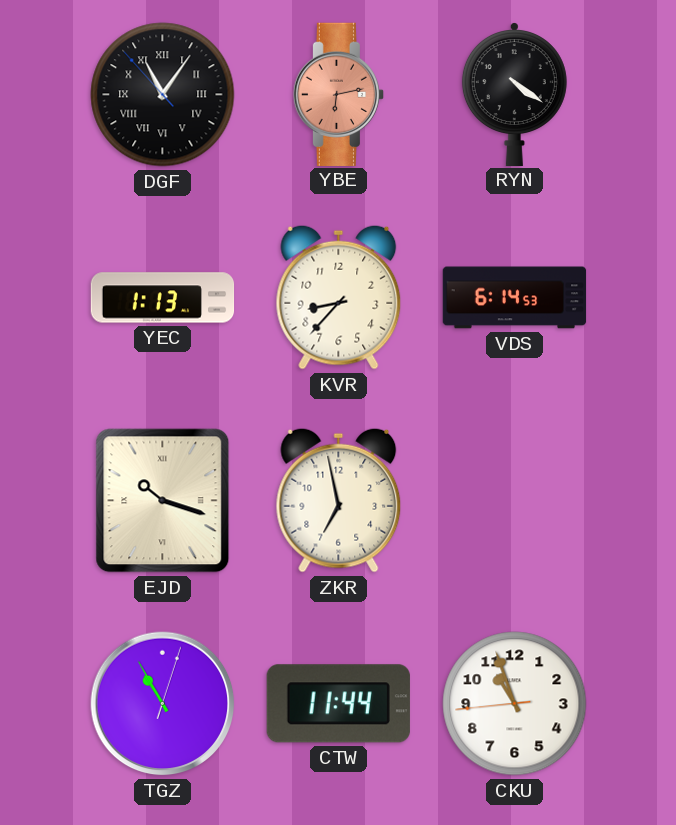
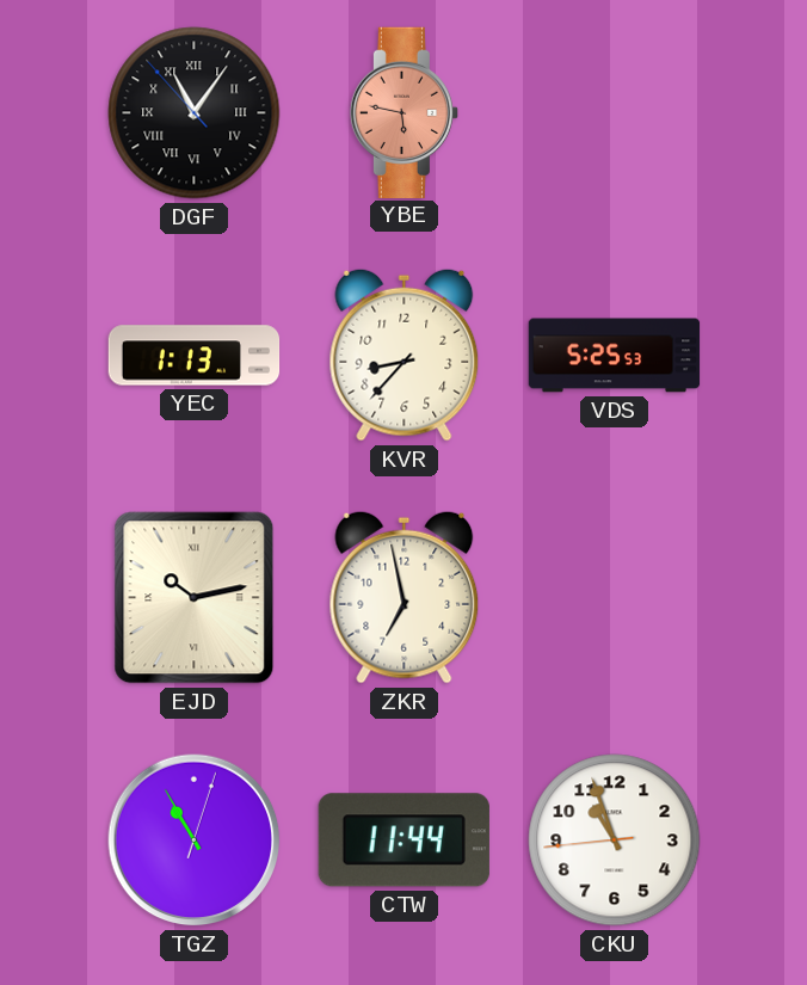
YBE: 6:13 -> 5:47 (403, 112)
RYN: 4:21 -> none (514, 94)
VDS: 6:14 -> 5:25 (615, 356)
EJD: 10:18 -> 10:13 (195, 598)
